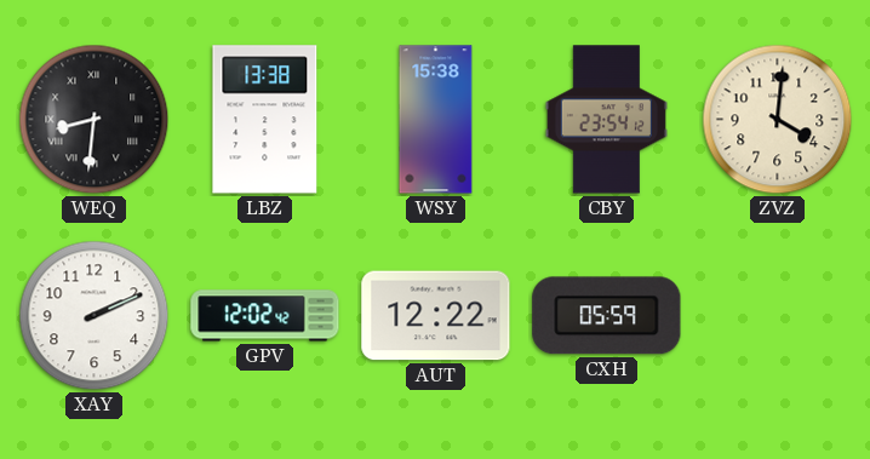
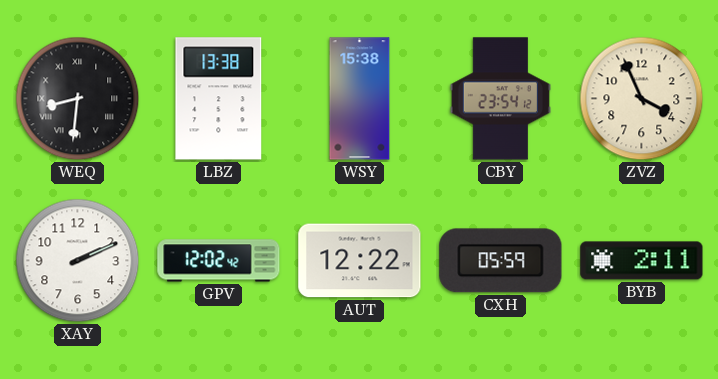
ZVZ: 4:01 -> 3:56 (642, 99)
BYB: none -> 2:11 (642, 261)
